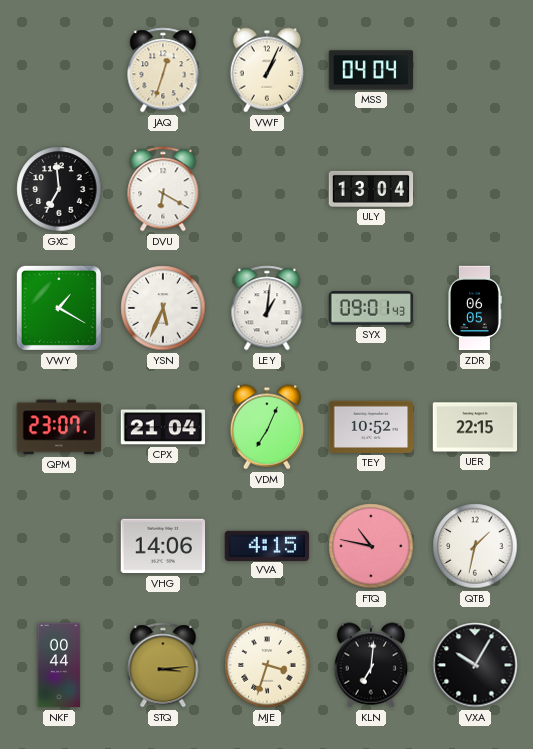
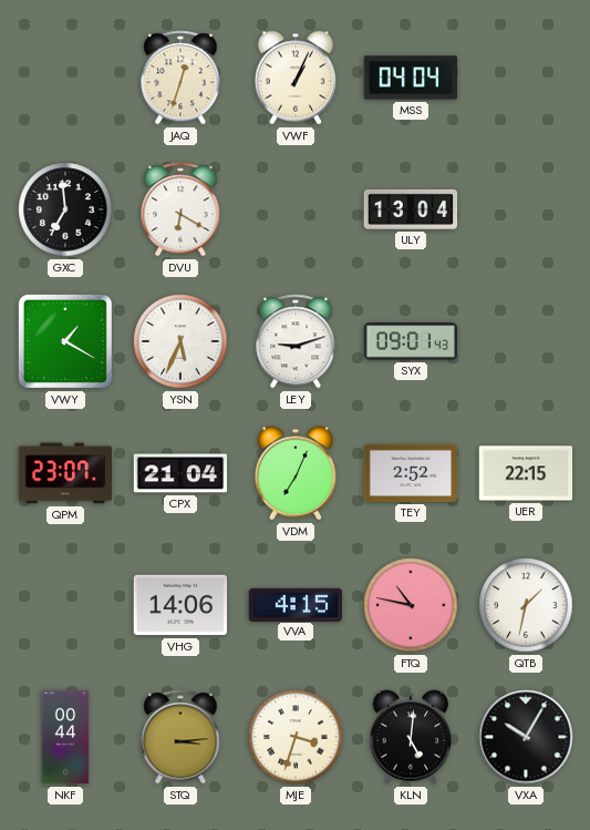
LEY: 1:01 -> 9:12 (296, 341)
ZDR: 06:05 -> none (475, 308)
TEY: 10:52 -> 2:52 (411, 473)
KLN: 7:01 -> 5:01 (410, 737)
